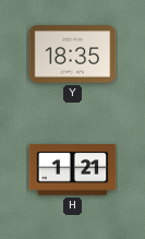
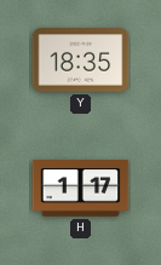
H: 1:21 -> 1:17 (81, 189)
